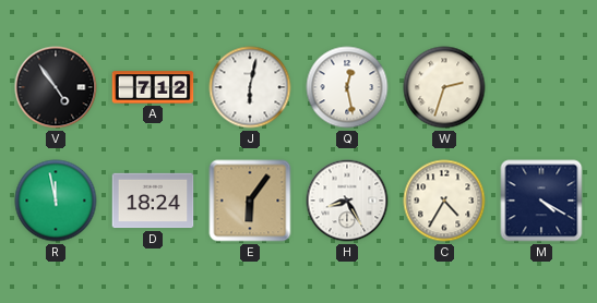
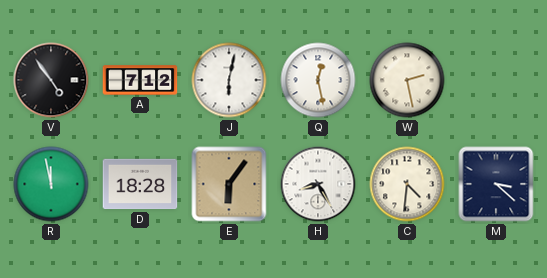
W: 2:33 -> 2:28 (407, 80)
D: 18:24 -> 18:28 (140, 184)
C: 4:35 -> 4:31 (407, 184)
M: 4:20 -> 3:22 (496, 184)
